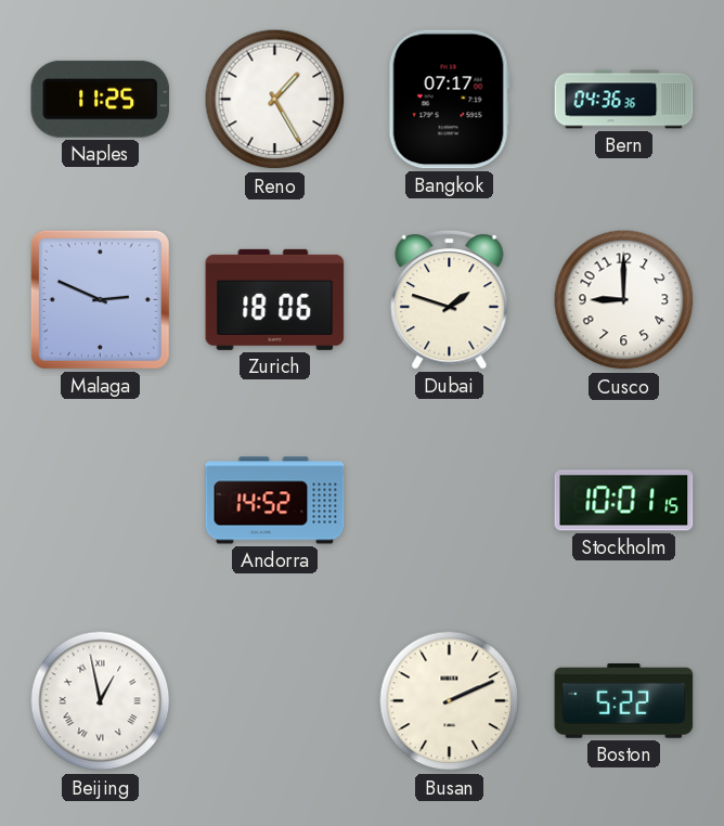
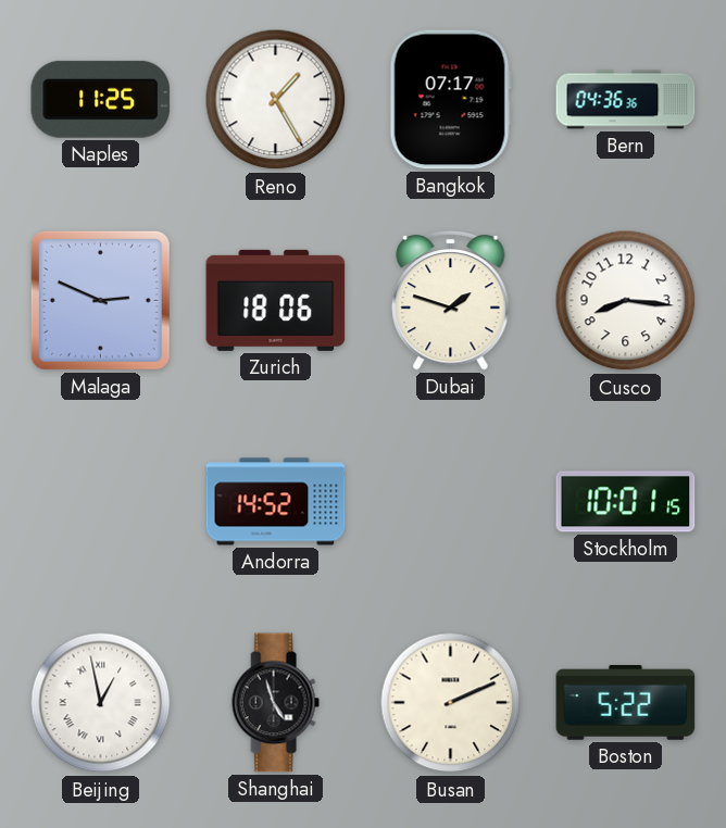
Cusco: 9:00 -> 8:16 (626, 301)
Shanghai: none -> 4:57 (275, 703)
